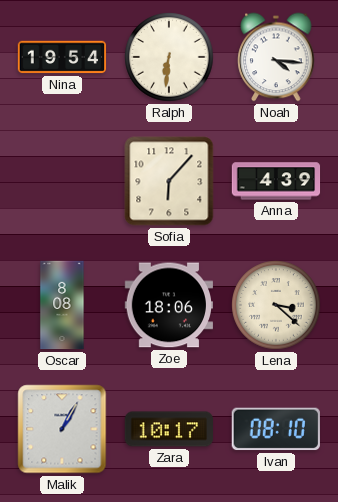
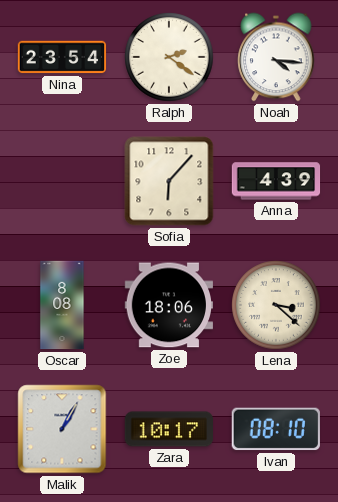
Nina: 19:54 -> 23:54 (62, 57)
Ralph: 6:31 -> 2:21 (169, 57)
